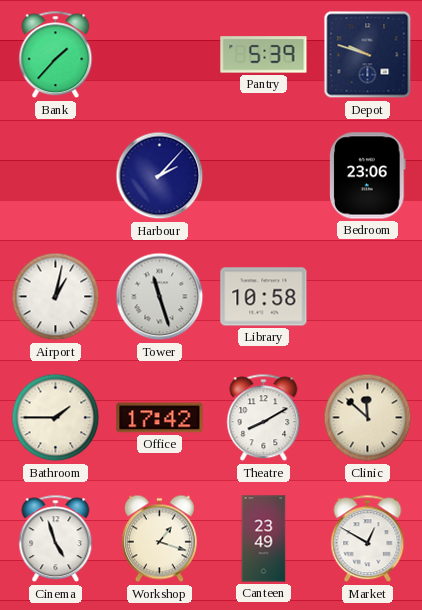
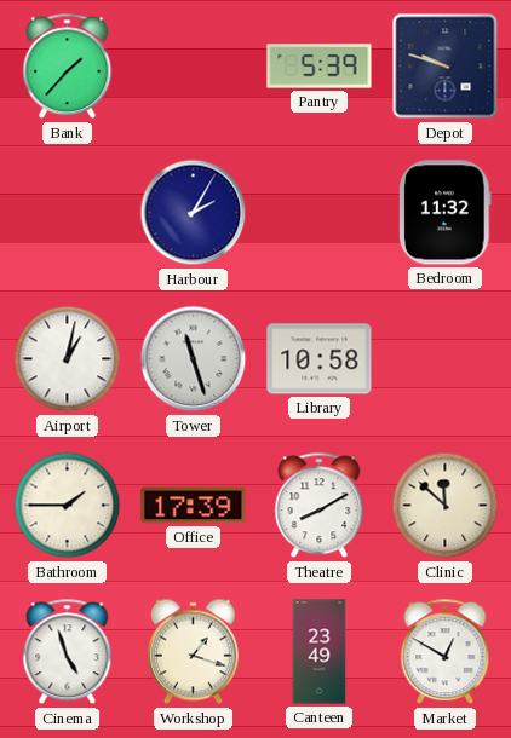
Harbour: 2:07 -> 2:05 (194, 213)
Bedroom: 23:06 -> 11:32 (446, 213)
Office: 17:42 -> 17:39 (194, 506)
